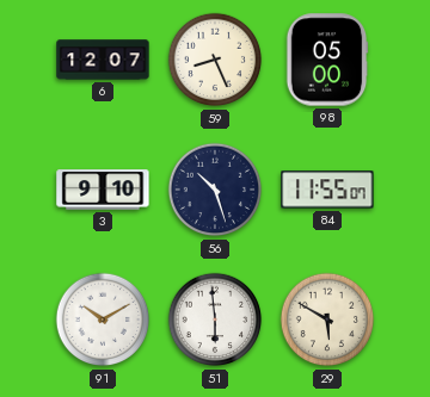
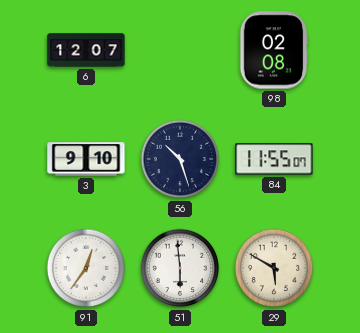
59: 8:26 -> none (215, 60)
98: 05:00 -> 02:08 (274, 50)
91: 10:10 -> 12:36 (86, 268)
